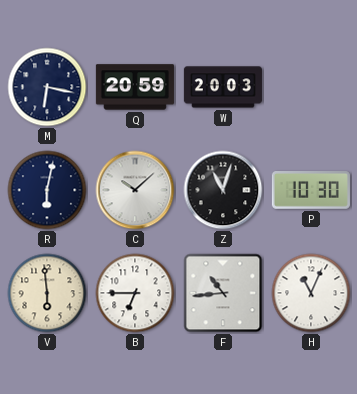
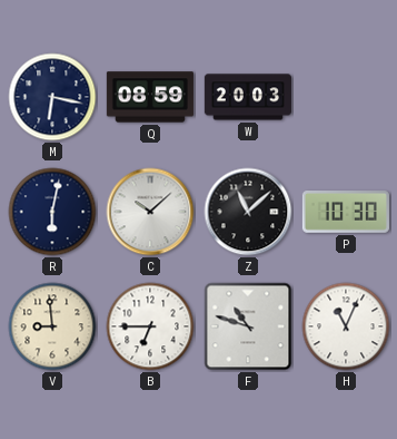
Q: 20:59 -> 08:59 (150, 97)
Z: 11:03 -> 11:08 (248, 212)
V: 5:59 -> 8:59 (52, 326)
F: 10:44 -> 10:48 (248, 326)
